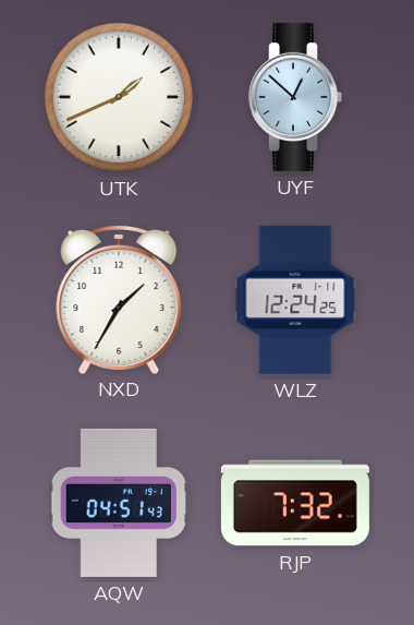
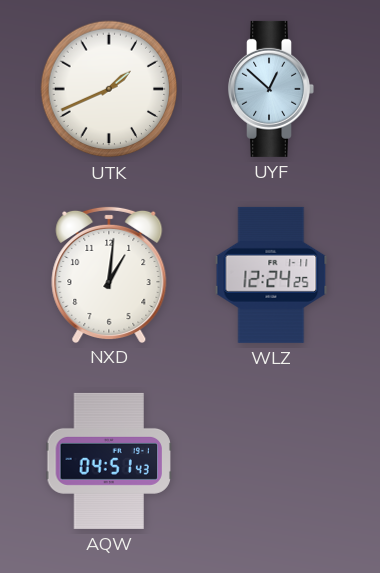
NXD: 1:35 -> 1:01 (109, 274)
RJP: 7:32 -> none (295, 503)
